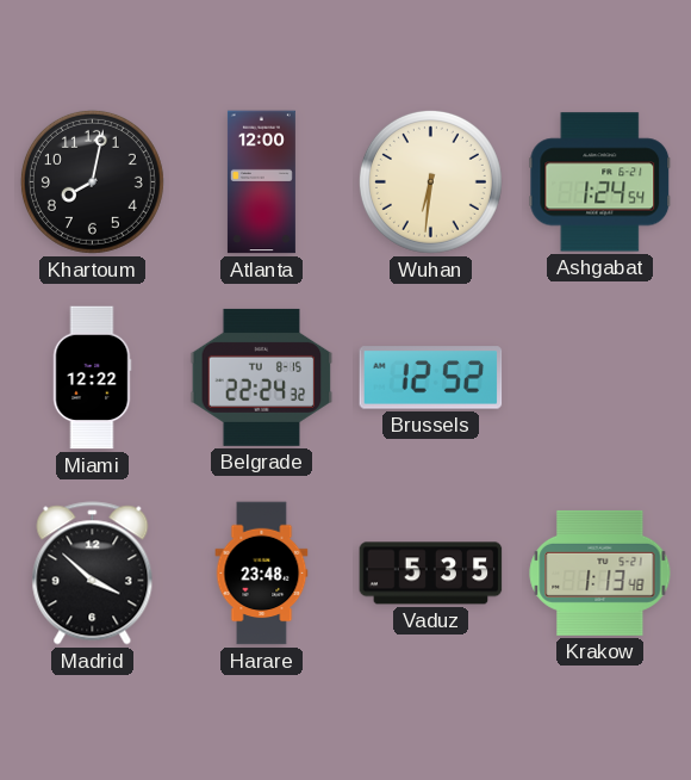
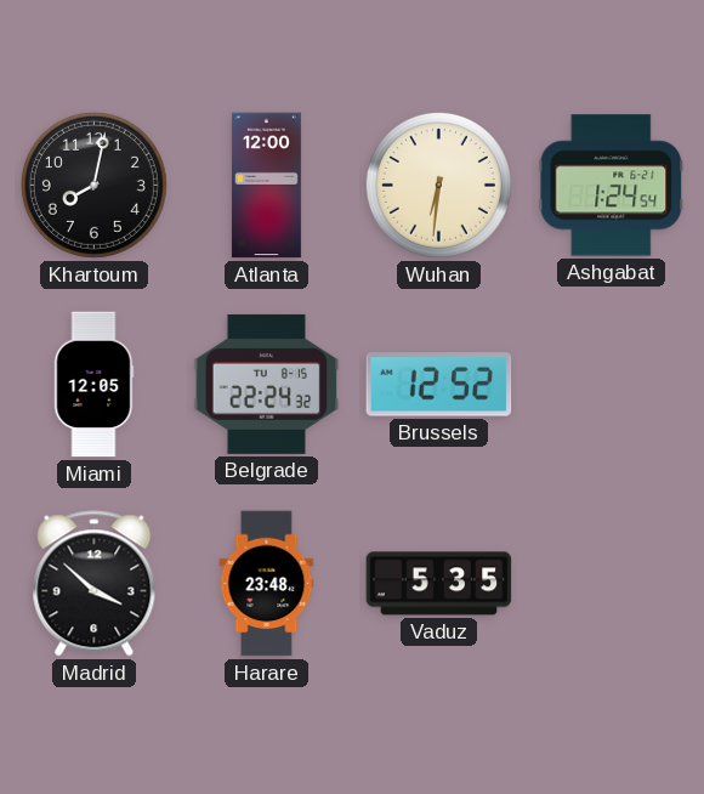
Miami: 12:22 -> 12:05 (93, 385)
Krakow: 1:13 -> none (600, 572)
